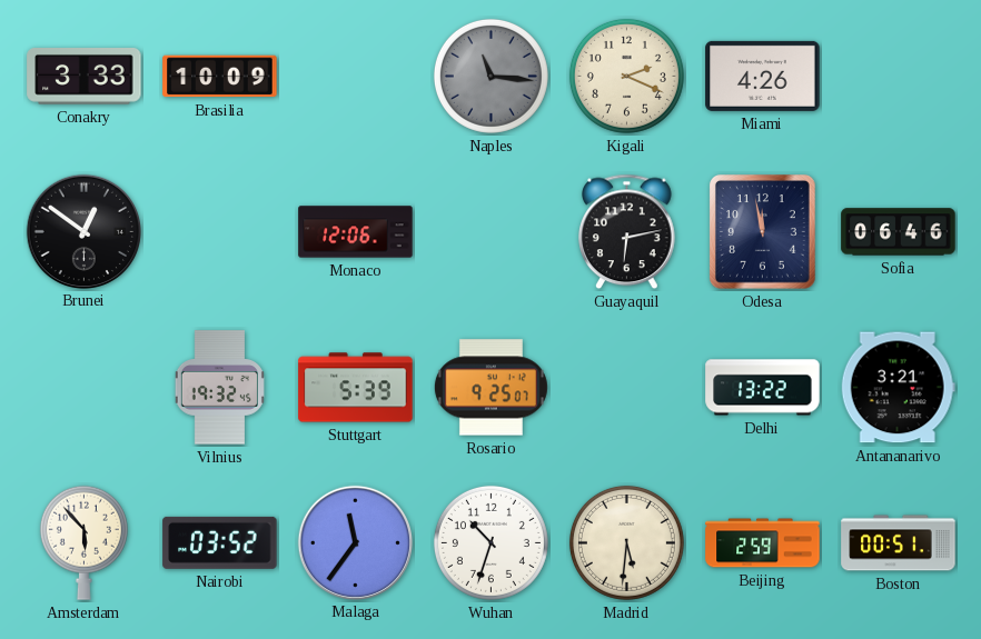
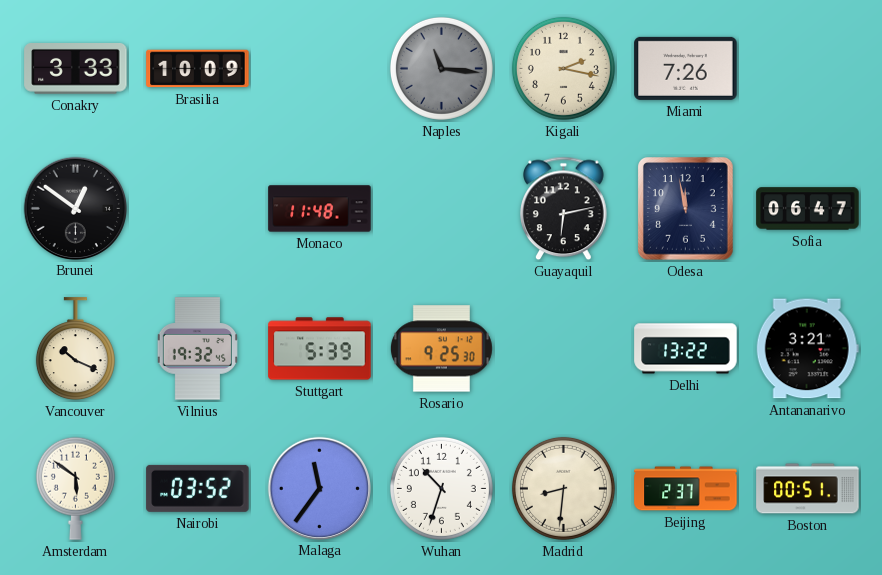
Kigali: 2:19 -> 2:17 (563, 68)
Miami: 4:26 -> 7:26 (686, 68)
Monaco: 12:06 -> 11:48 (320, 209)
Sofia: 06:46 -> 06:47 (808, 209)
Vancouver: none -> 10:19 (75, 349)
Rosario: 9:25:07 -> 9:25:30 (441, 349)
Amsterdam: 5:53 -> 5:51 (75, 488)
Madrid: 5:31 -> 8:31 (563, 488)
Beijing: 2:59 -> 2:37 (686, 489)
